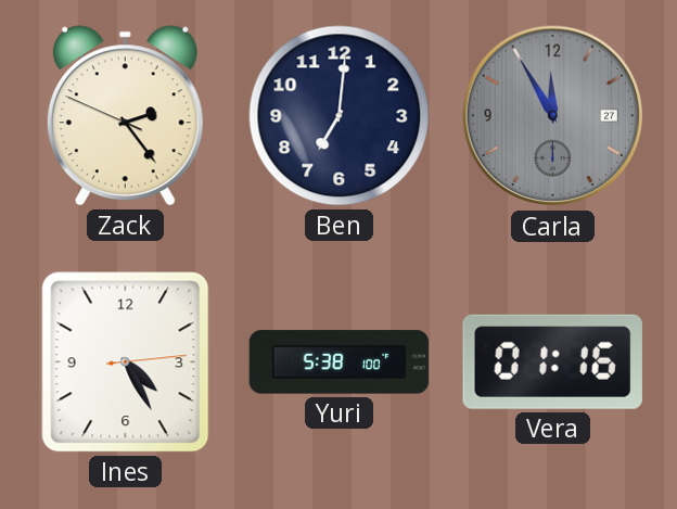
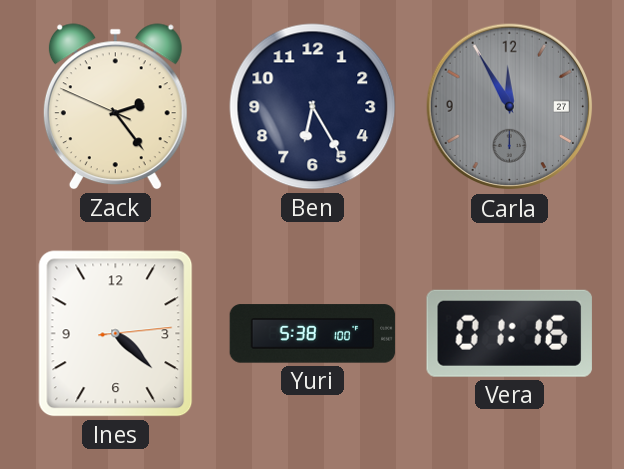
Ben: 7:01 -> 6:25 (313, 107)
Ines: 4:25 -> 4:22 (116, 334)
